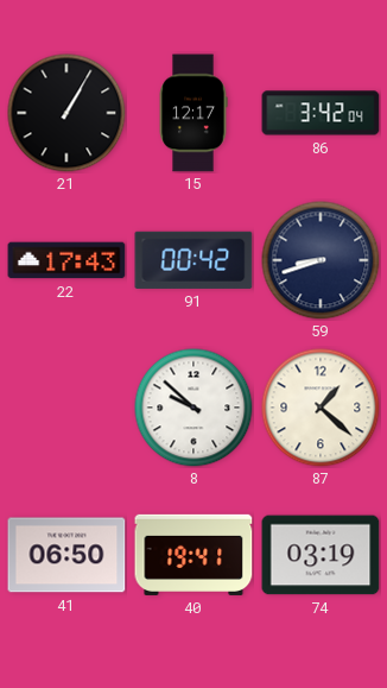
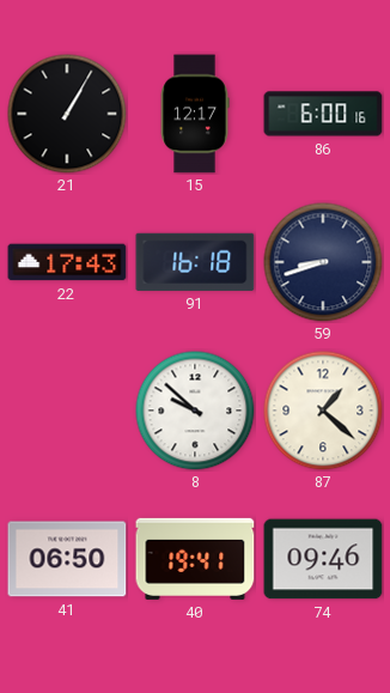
86: 3:42 -> 6:00 (323, 114)
91: 00:42 -> 16:18 (195, 262)
74: 03:19 -> 09:46 (323, 559)
